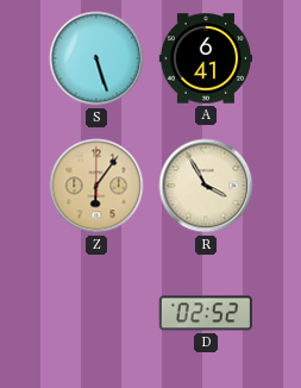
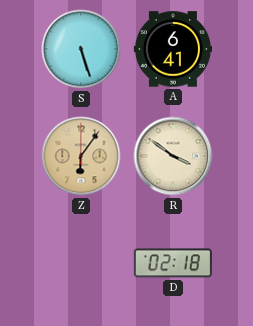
R: 3:55 -> 3:51 (173, 156)
D: 02:52 -> 02:18 (173, 263)
